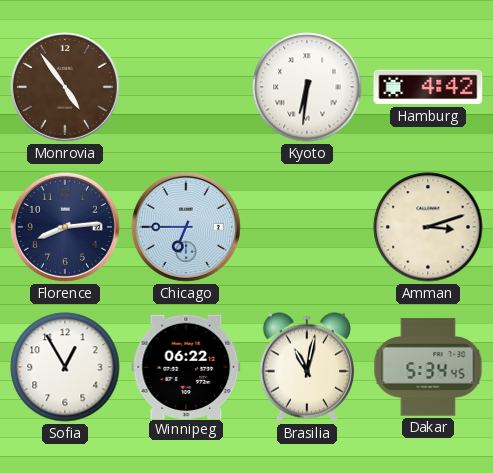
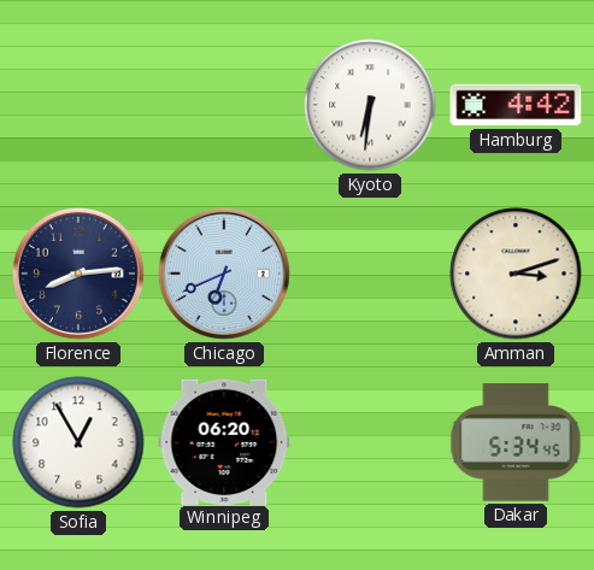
Monrovia: 4:54 -> none (65, 87)
Chicago: 6:45 -> 6:41 (224, 274)
Winnipeg: 06:22 -> 06:20 (224, 441)
Brasilia: 11:02 -> none (307, 367)
